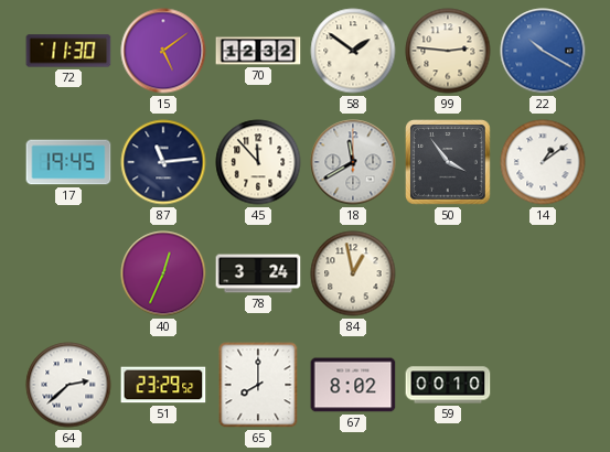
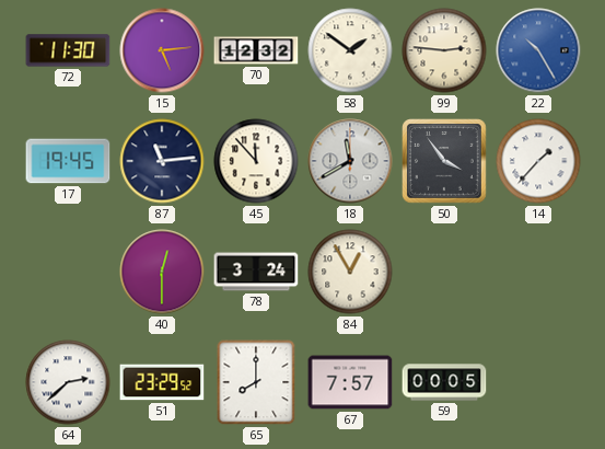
15: 5:09 -> 5:14 (162, 50)
22: 10:20 -> 10:25 (538, 50)
14: 1:09 -> 1:37 (538, 161)
40: 12:34 -> 12:30 (162, 272)
84: 12:58 -> 12:55 (350, 272)
67: 8:02 -> 7:57 (350, 382)
59: 00:10 -> 00:05 (444, 382)
